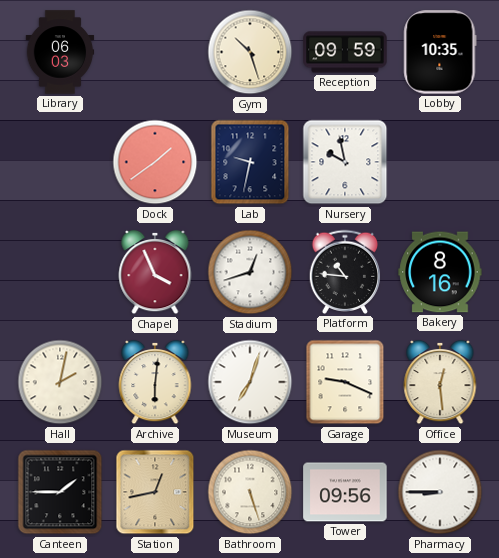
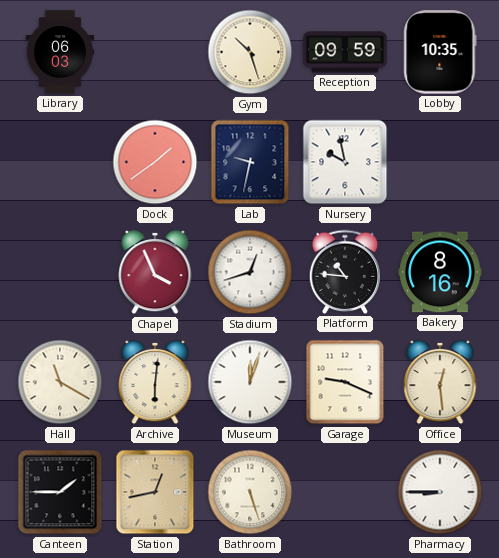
Hall: 2:02 -> 11:20 (60, 382)
Museum: 7:03 -> 12:03 (250, 382)
Tower: 09:56 -> none (345, 492)
